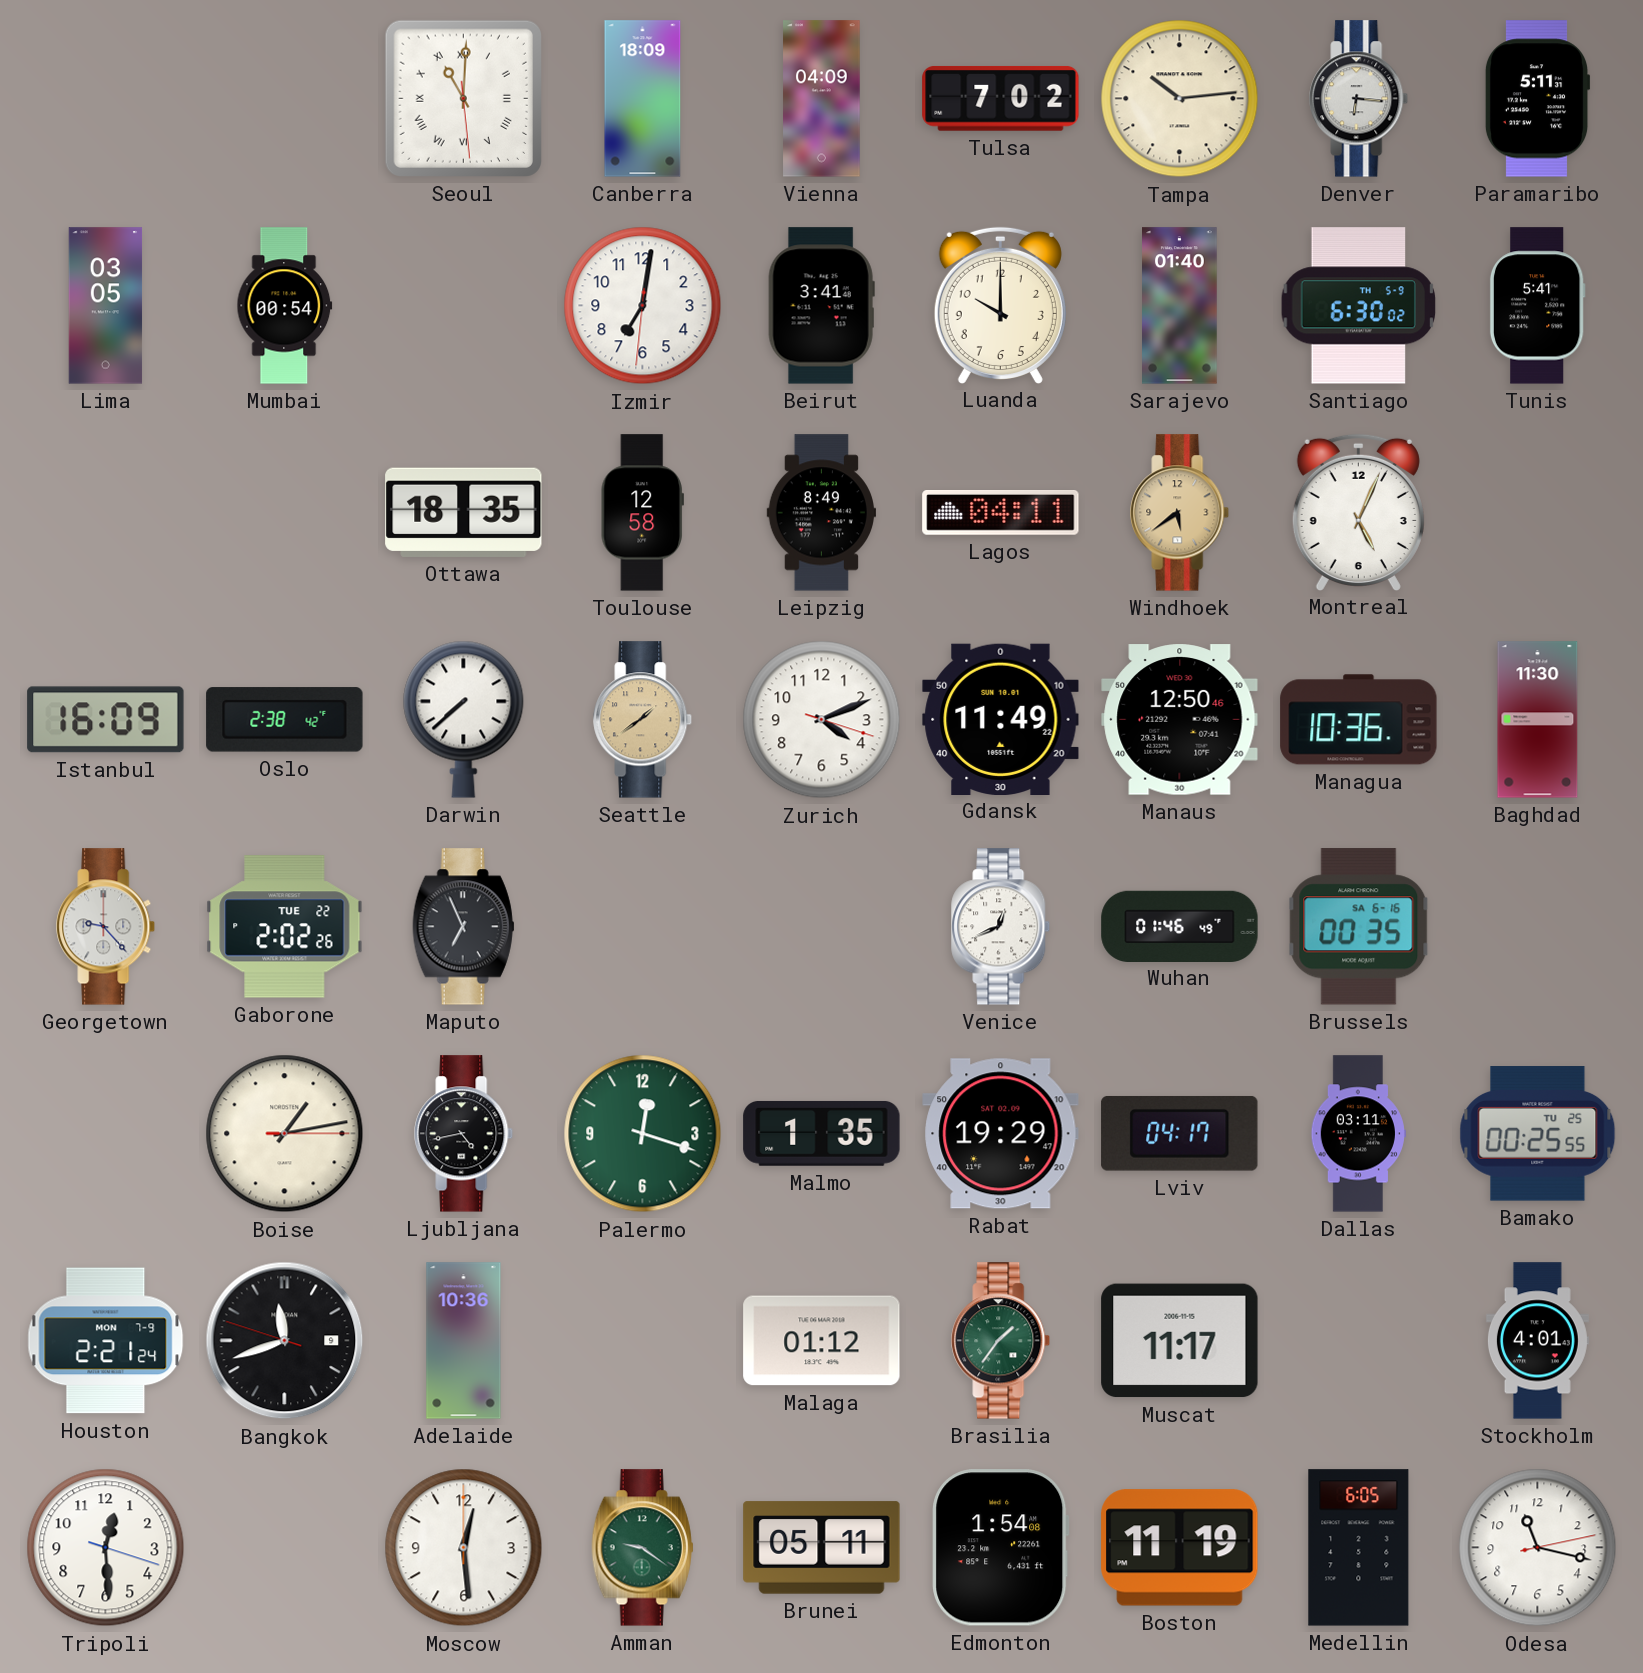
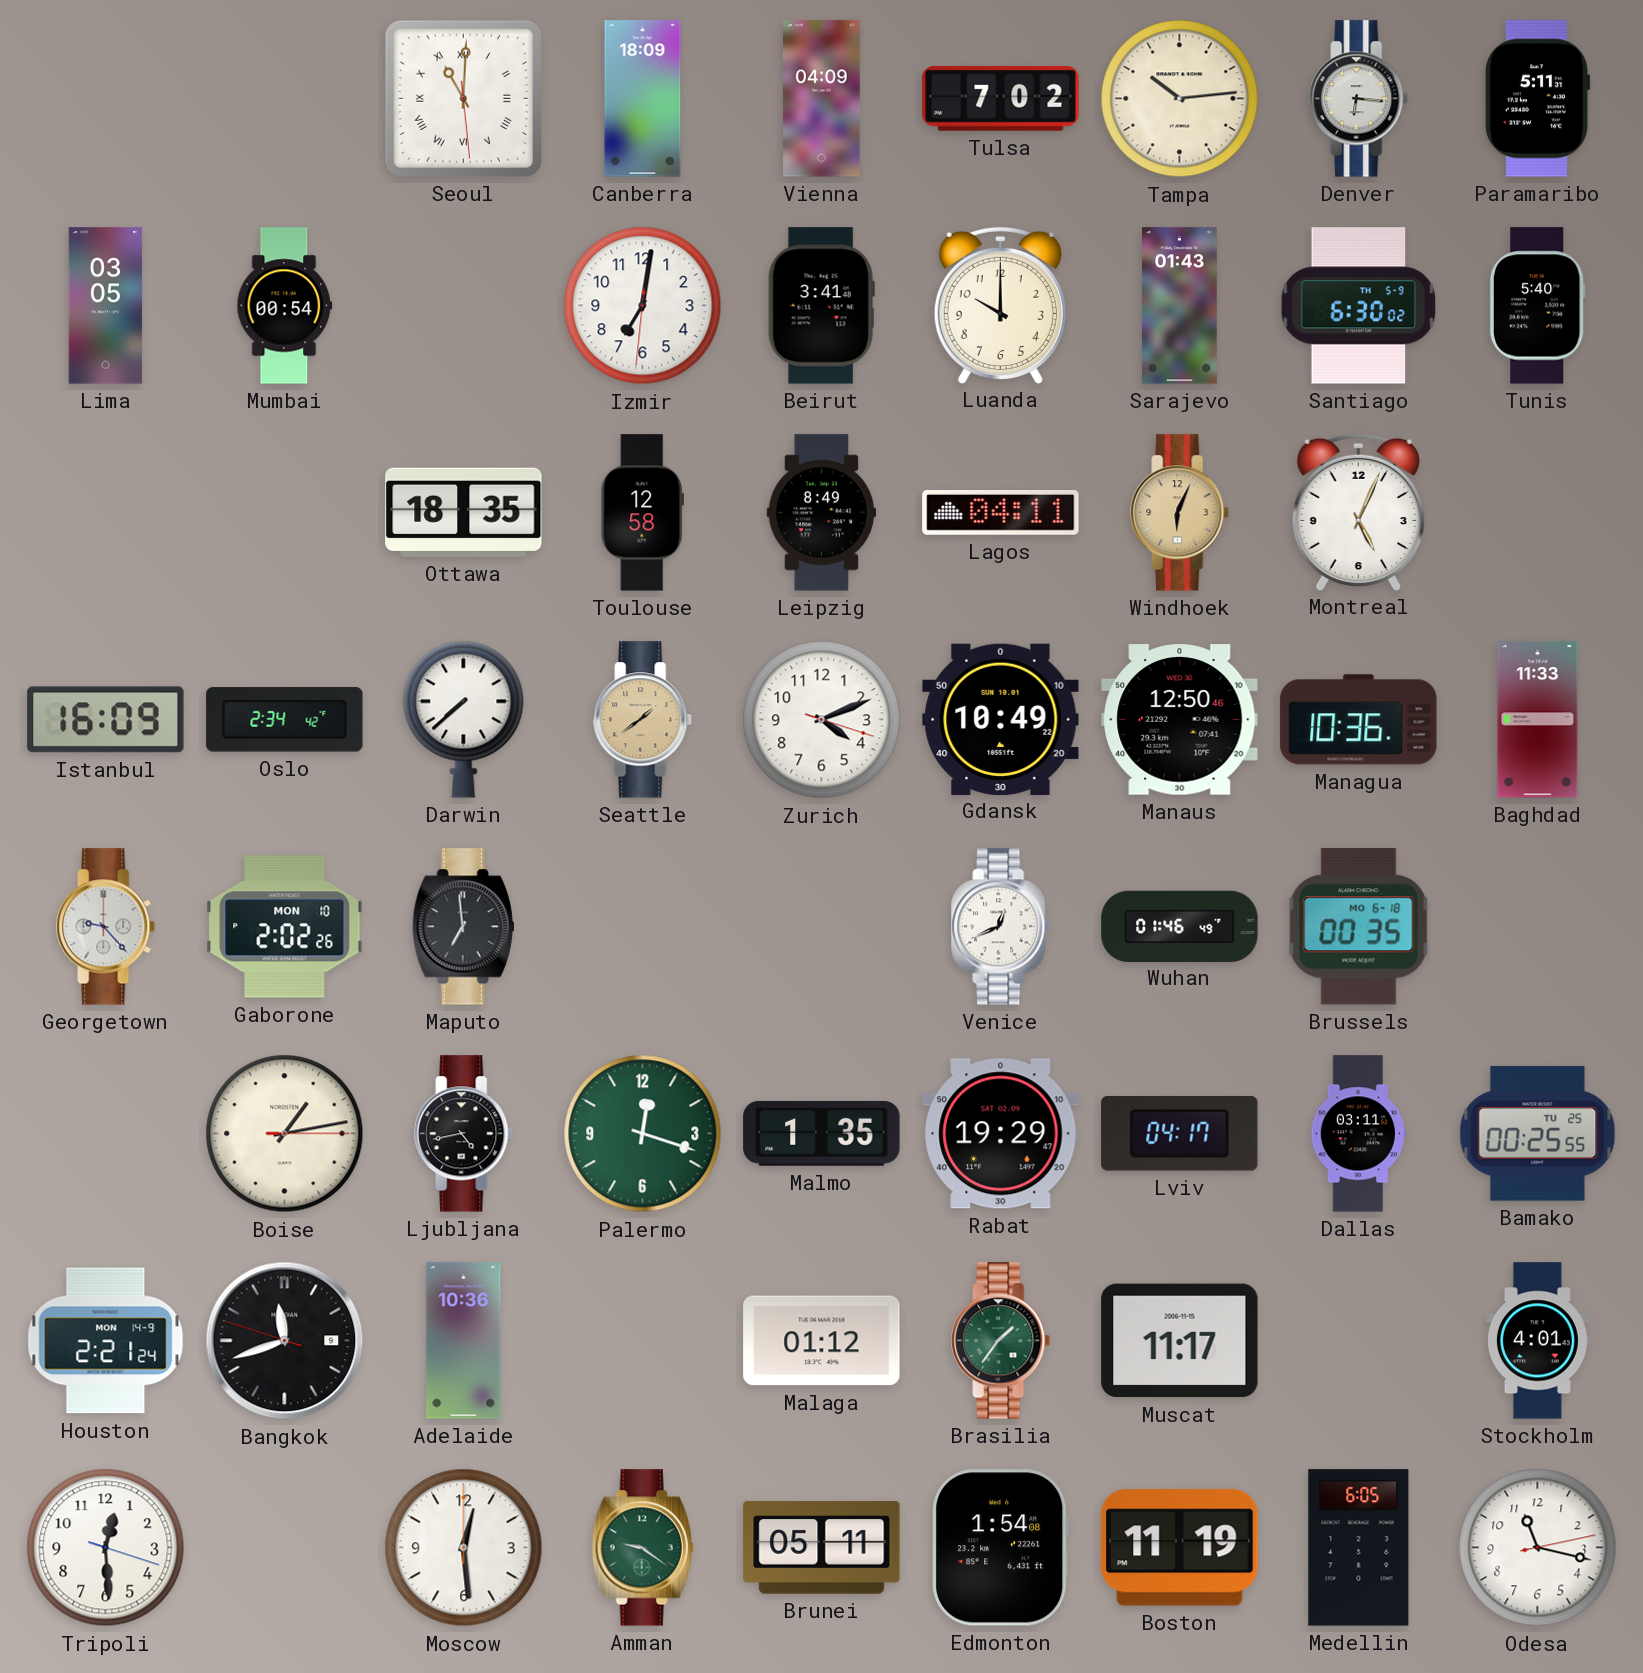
Sarajevo: 01:40 -> 01:43 (1180, 306)
Tunis: 5:41 -> 5:40 (1537, 306)
Windhoek: 5:39 -> 6:04 (1180, 513)
Oslo: 2:38 -> 2:34 (285, 720)
Gdansk: 11:49 -> 10:49 (1001, 719)
Baghdad: 11:30 -> 11:33 (1538, 720)
Gaborone date: TUE 22 -> MON 10 (285, 927)
Maputo: 6:56 -> 6:59 (464, 927)
Brussels date: SA 6-16 -> MO 6-18 (1359, 927)
Houston date: MON 7-9 -> MON 14-9 (106, 1341)
